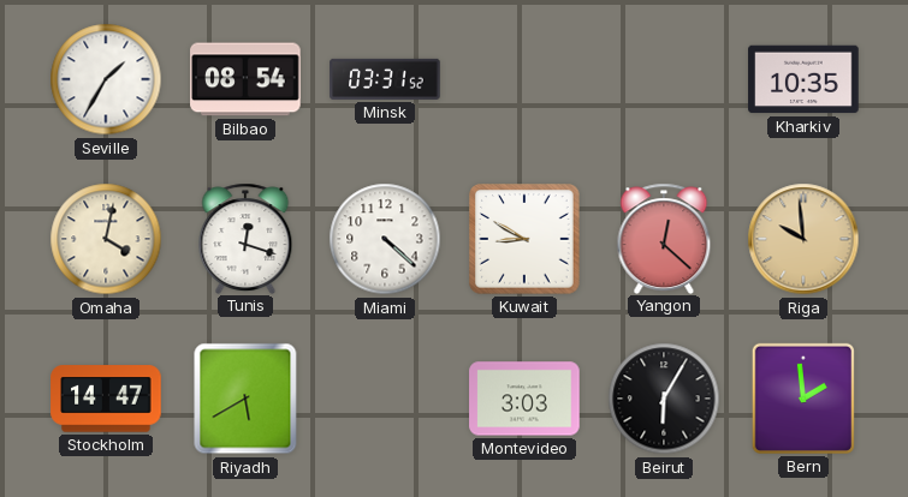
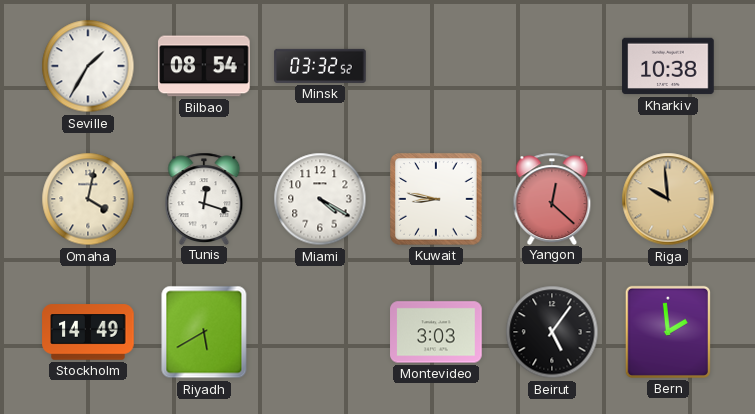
Minsk: 03:31 -> 03:32 (320, 66)
Kharkiv: 10:35 -> 10:38 (668, 66)
Miami: 4:22 -> 4:20 (320, 199)
Kuwait: 8:50 -> 8:47 (436, 199)
Stockholm: 14:47 -> 14:49 (88, 332)
Beirut: 6:05 -> 5:06 (552, 332)
